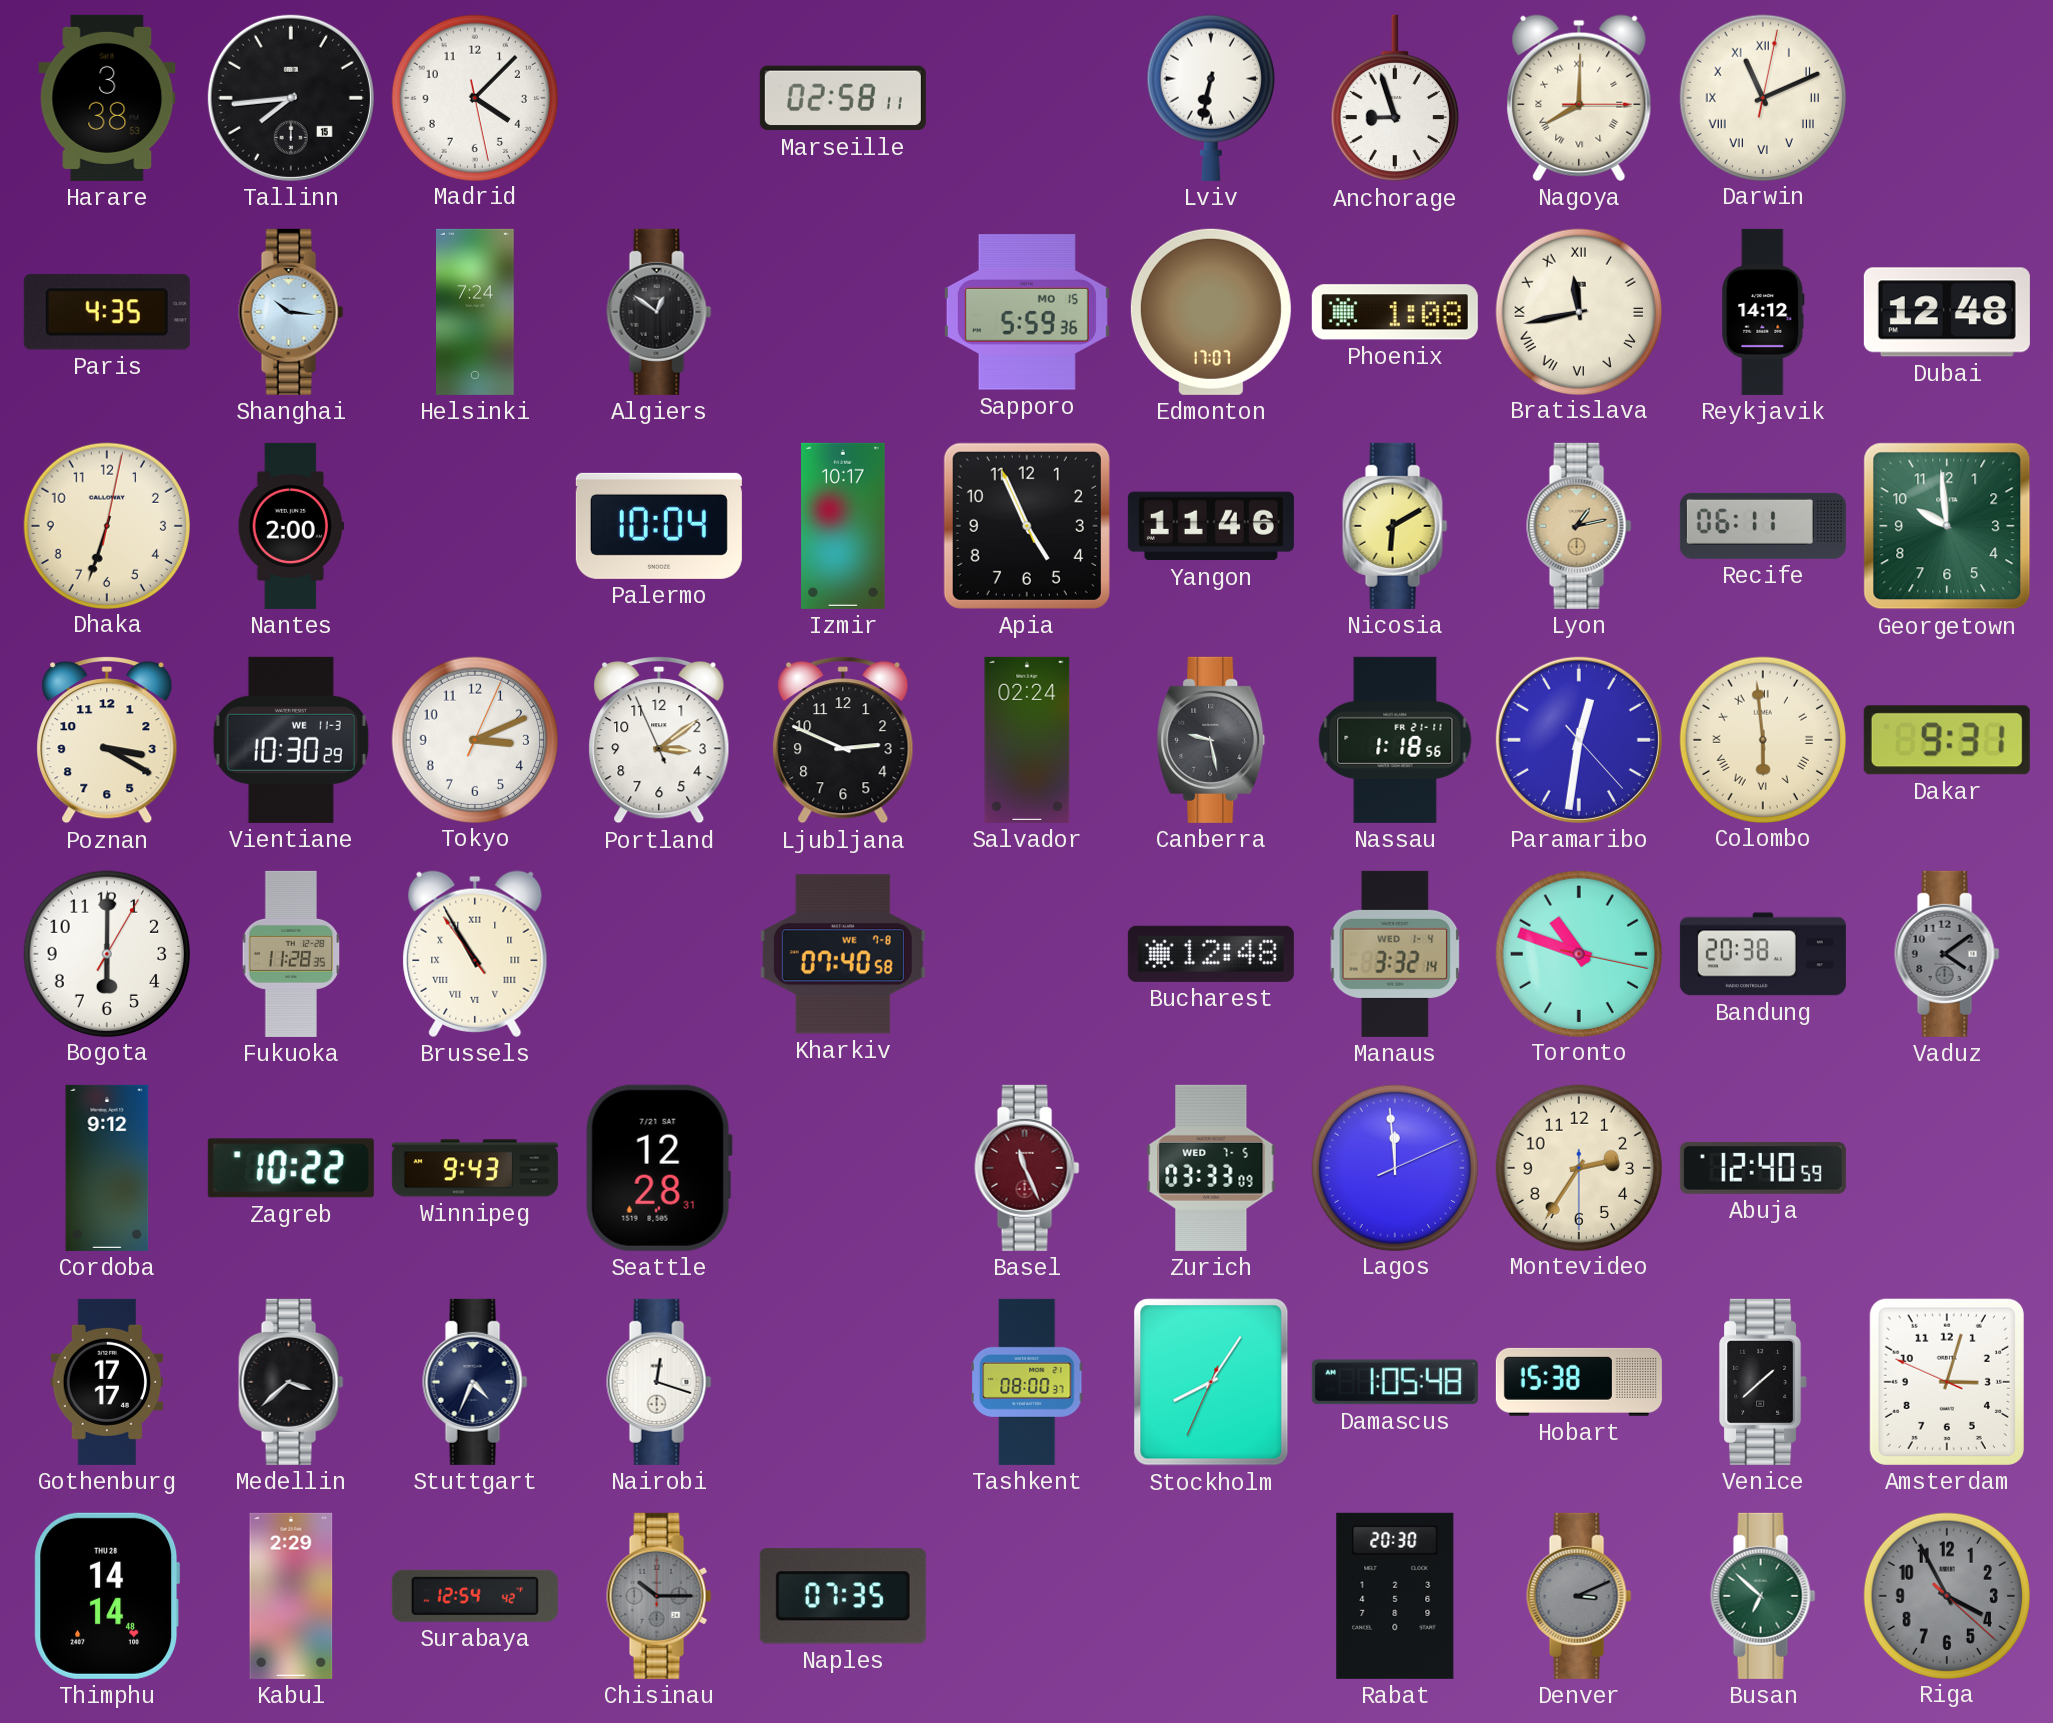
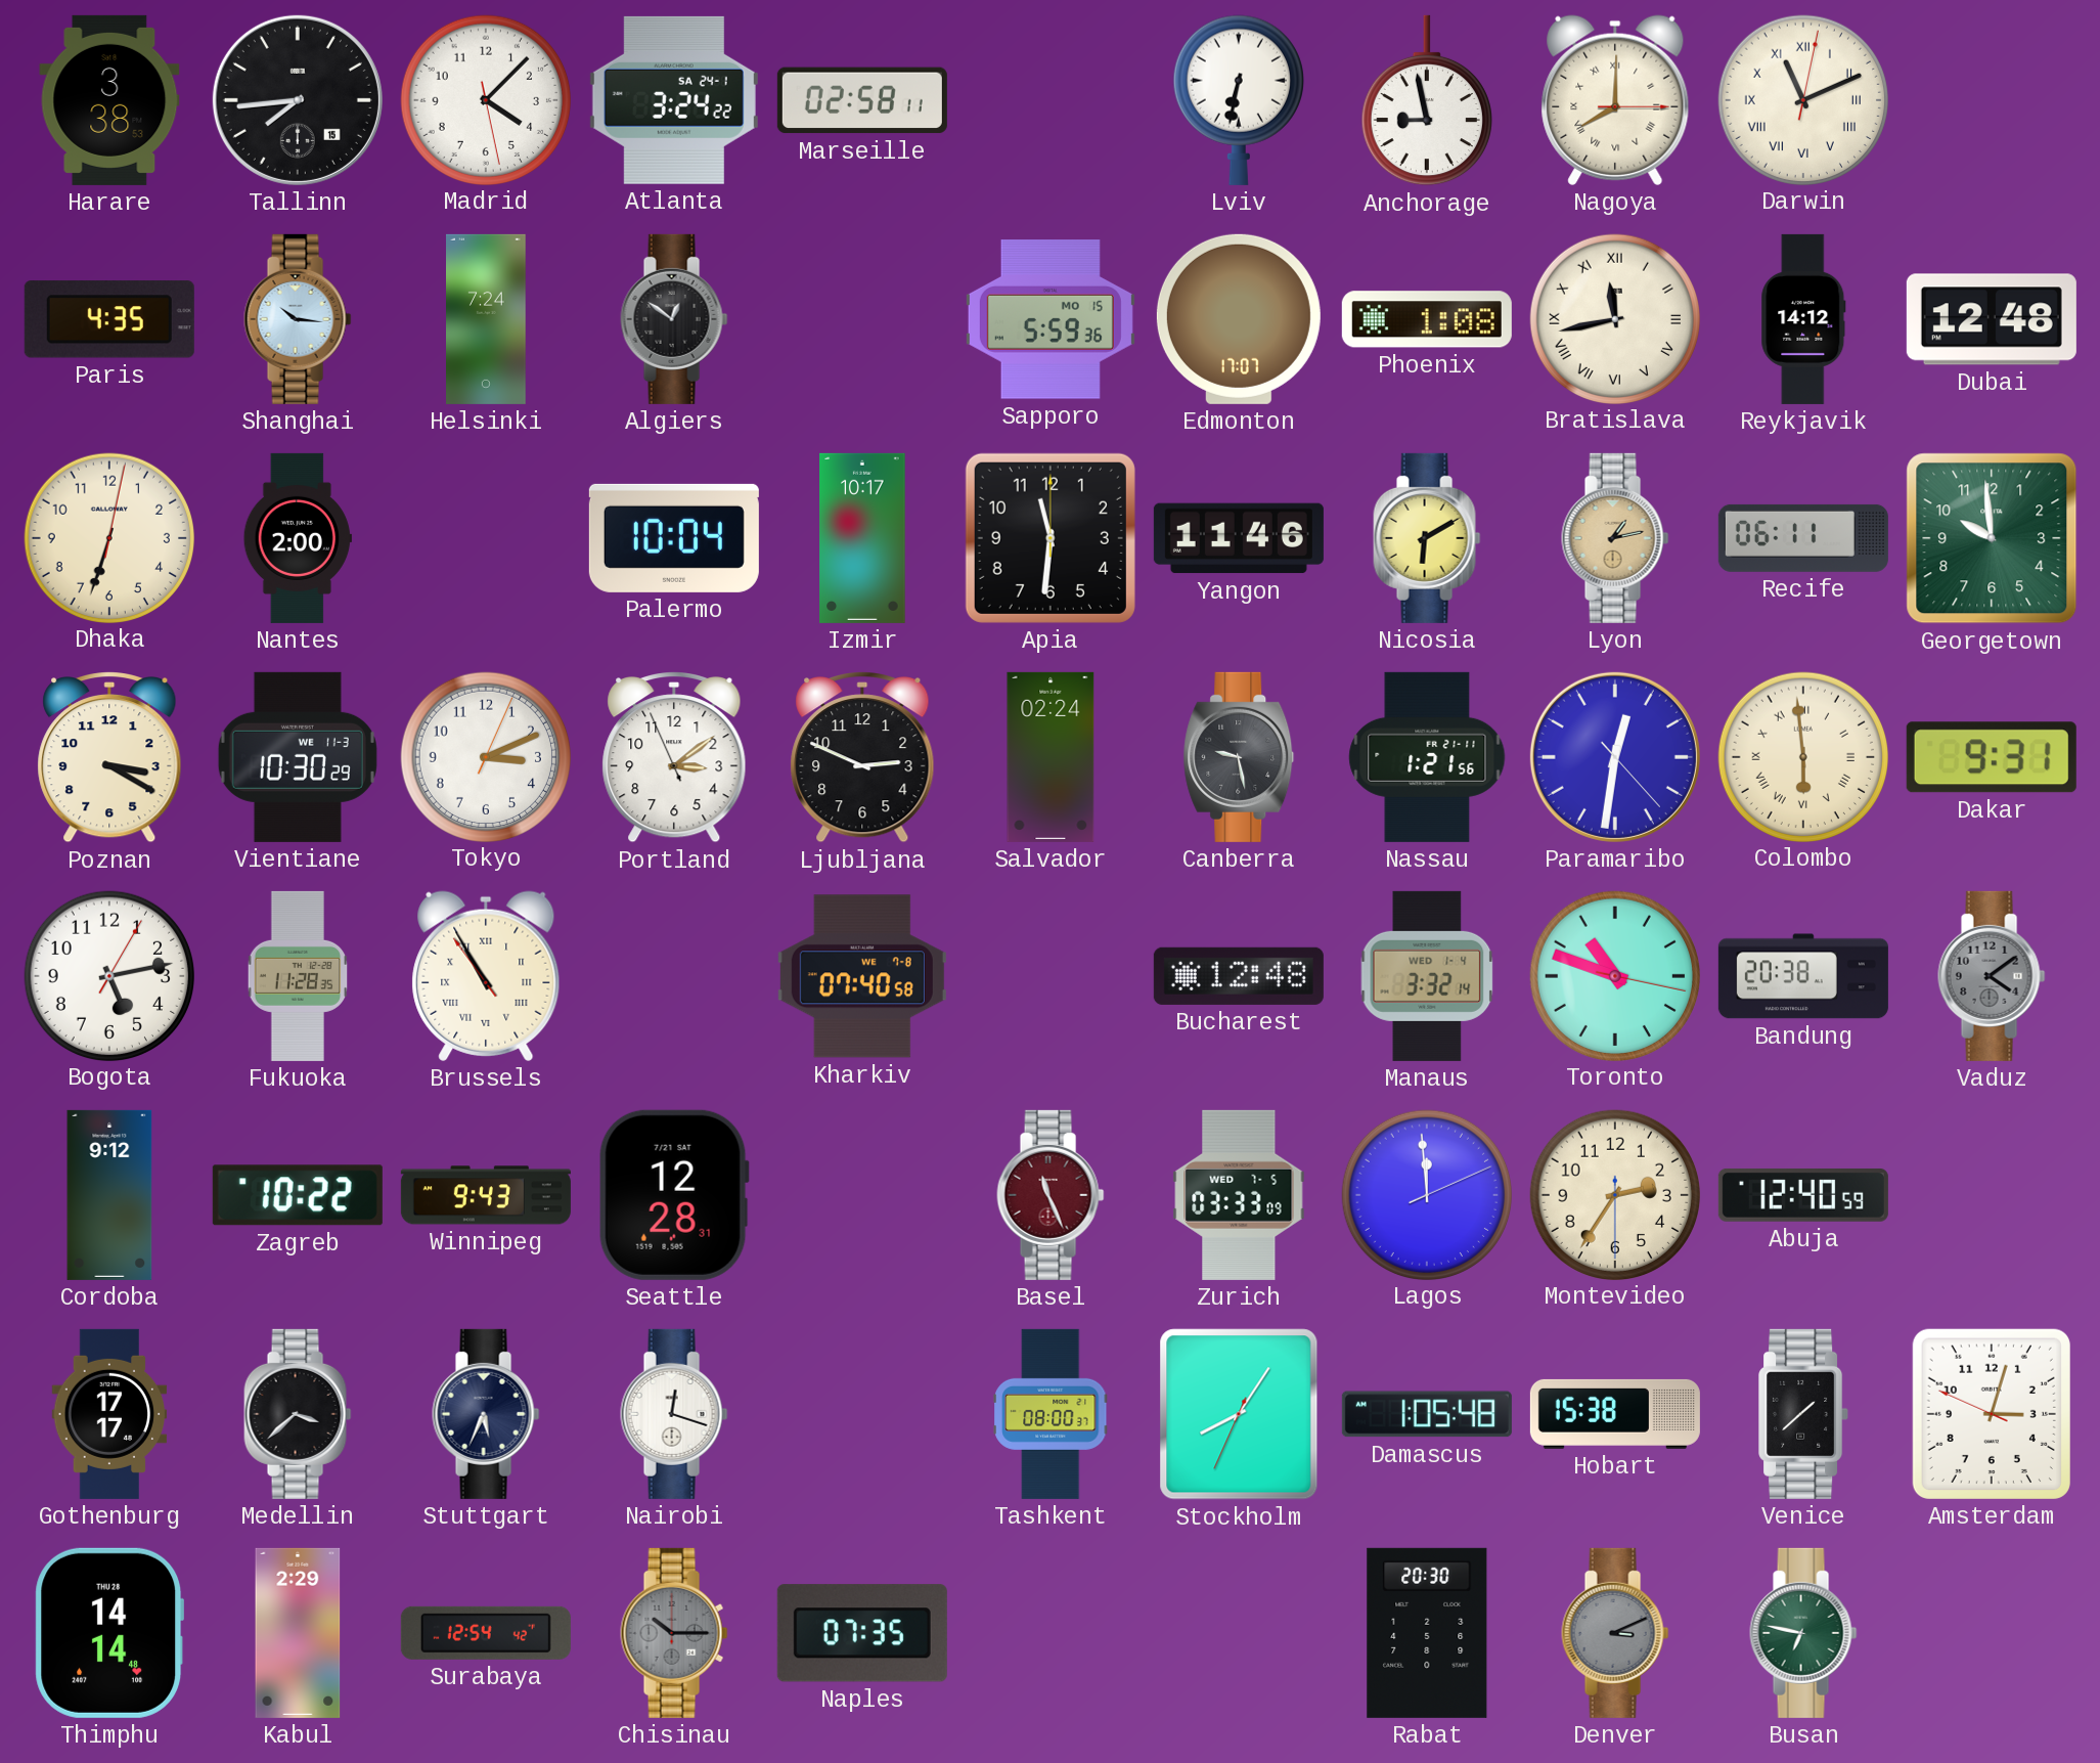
Atlanta: none -> 3:24 (674, 100)
Anchorage: 8:57 -> 8:58 (1427, 100)
Apia: 4:55 -> 11:31 (1051, 538)
Nassau: 1:18 -> 1:21 (1427, 757)
Bogota: 6:00 -> 5:13 (108, 975)
Stuttgart: 4:34 -> 5:34 (486, 1414)
Busan: 6:52 -> 6:47 (1803, 1633)
Riga: 3:55 -> none (1946, 1595)
